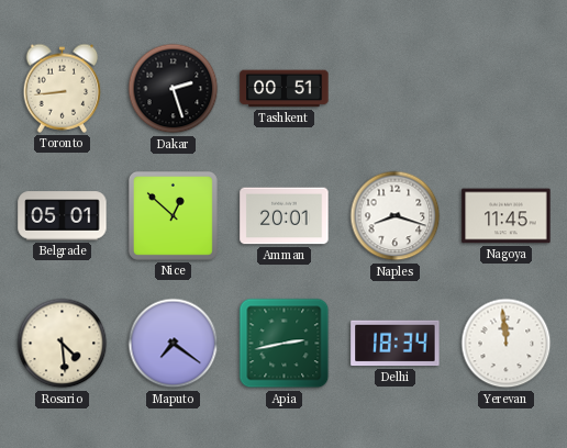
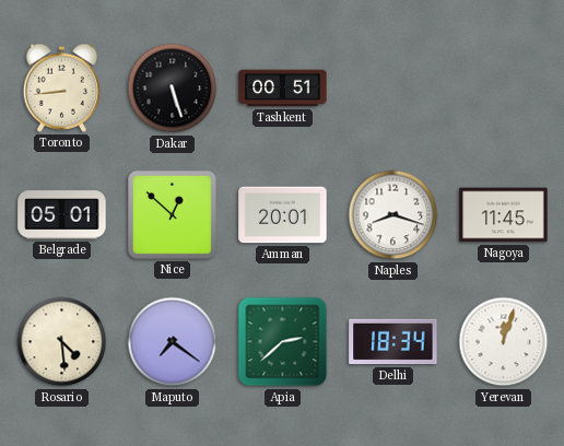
Dakar: 2:27 -> 5:27 (173, 89)
Apia: 2:43 -> 2:38 (283, 342)
Yerevan: 11:59 -> 12:03 (504, 342)
